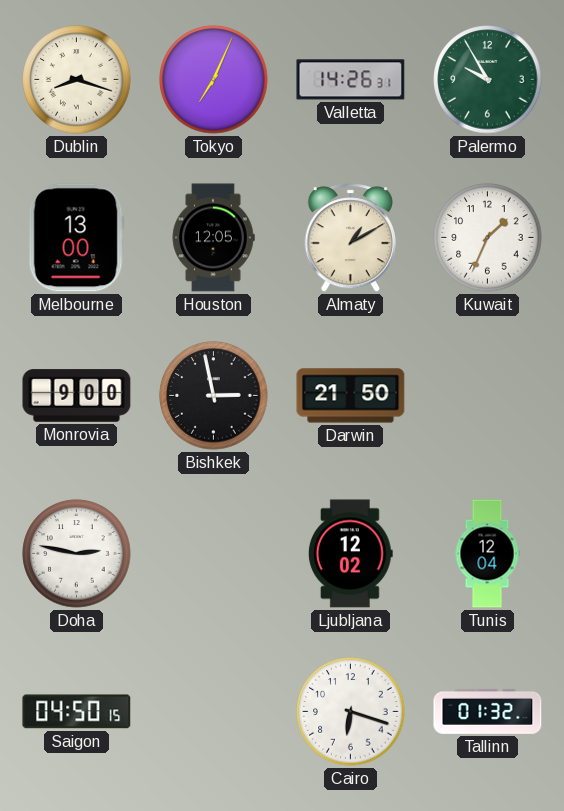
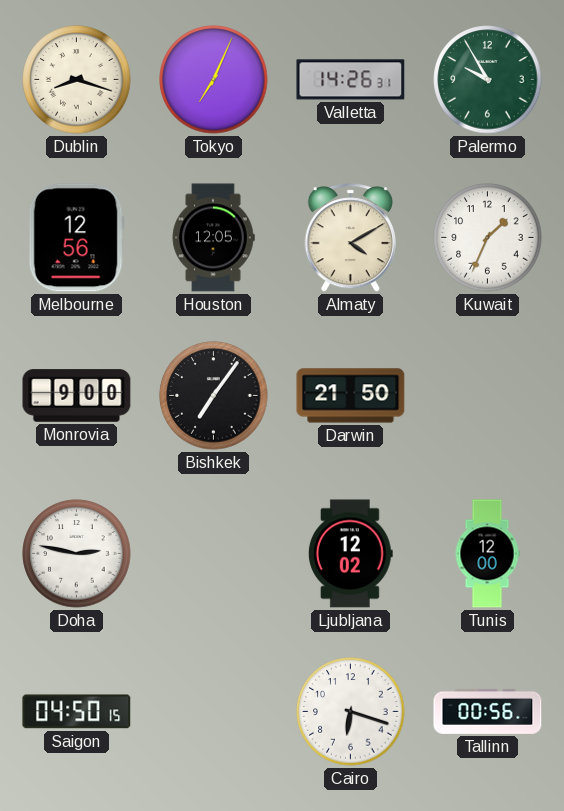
Melbourne: 13:00 -> 12:56 (76, 238)
Almaty: 1:10 -> 4:10 (350, 238)
Bishkek: 2:58 -> 7:06 (214, 396)
Tunis: 12:04 -> 12:00 (487, 554)
Tallinn: 01:32 -> 00:56 (488, 711)
